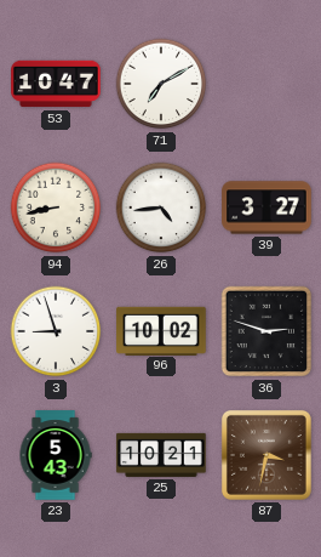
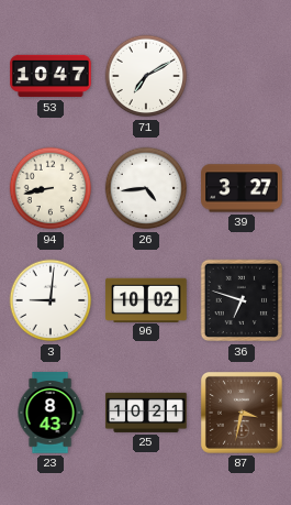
3: 8:57 -> 9:01 (51, 300)
36: 2:48 -> 6:48 (242, 300)
23: 5:43 -> 8:43 (51, 413)
